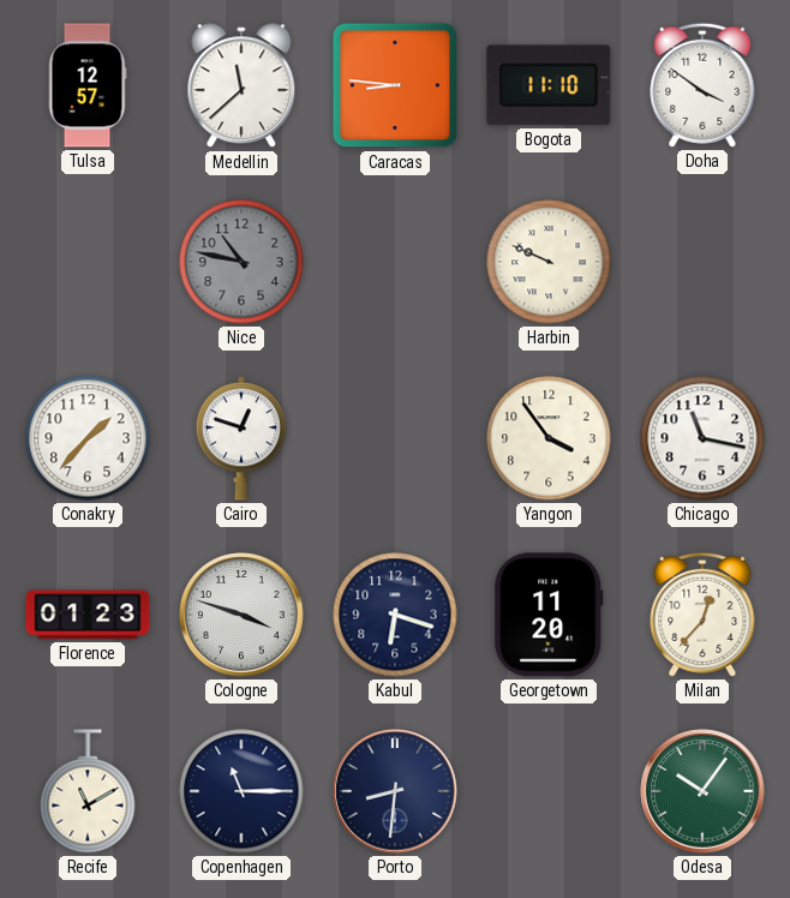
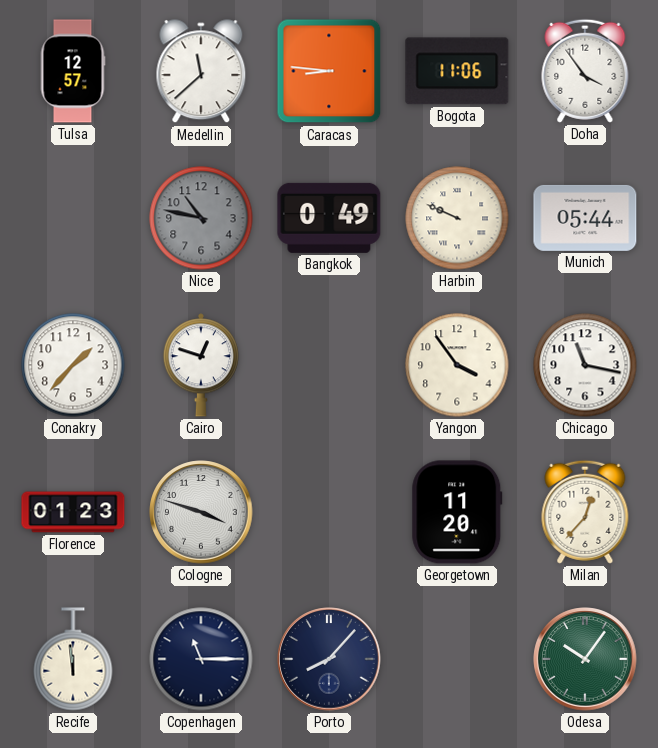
Bogota: 11:10 -> 11:06 (457, 71)
Doha: 3:51 -> 3:54 (585, 71)
Bangkok: none -> 0:49 (329, 218)
Munich: none -> 05:44 (585, 218)
Kabul: 6:18 -> none (395, 615)
Recife: 11:10 -> 11:59 (73, 659)
Porto: 8:31 -> 8:07 (329, 659)
